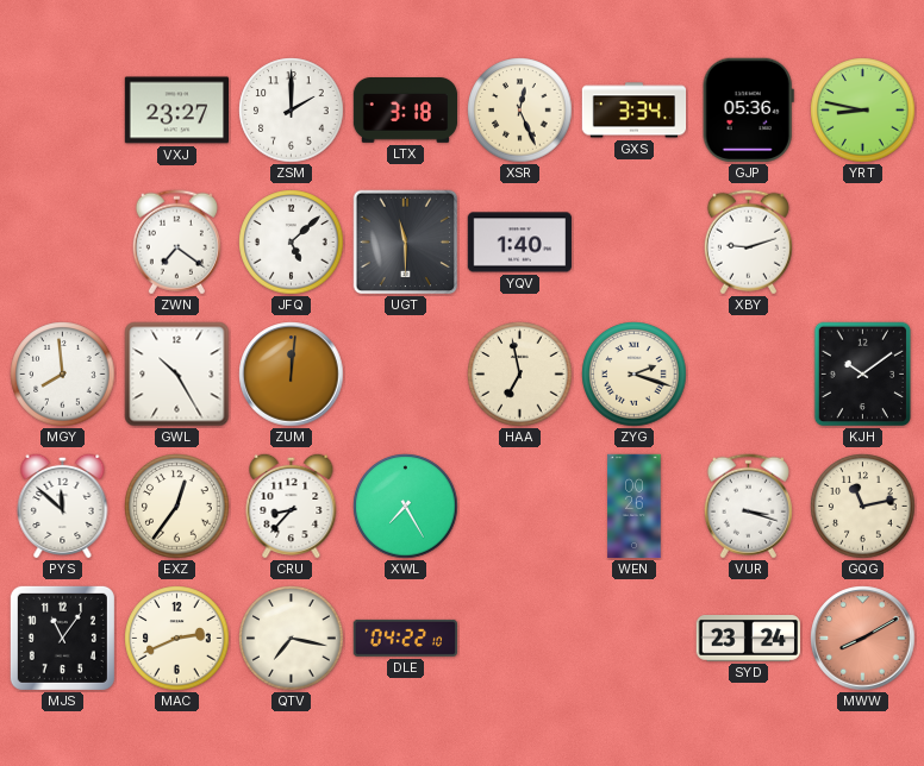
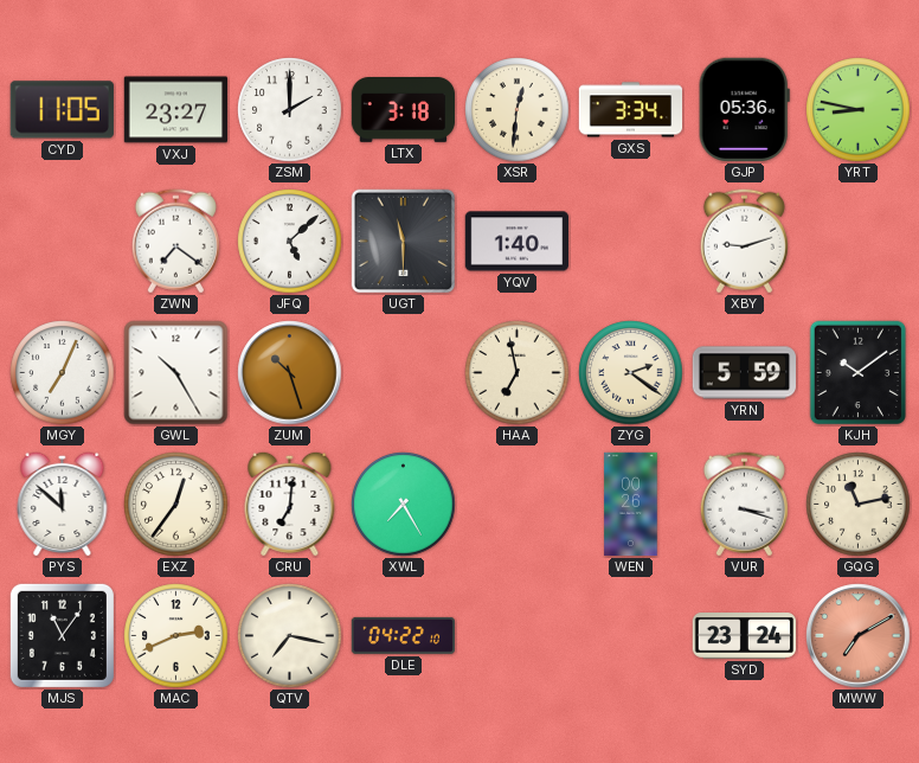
CYD: none -> 11:05 (62, 110)
XSR: 12:26 -> 12:31 (518, 110)
MGY: 7:59 -> 7:04 (63, 373)
ZUM: 12:01 -> 10:27 (290, 373)
ZYG: 2:18 -> 2:21 (631, 373)
YRN: none -> 5:59 (744, 373)
CRU: 8:37 -> 7:01 (290, 504)
MWW: 8:10 -> 7:10 (859, 636)
